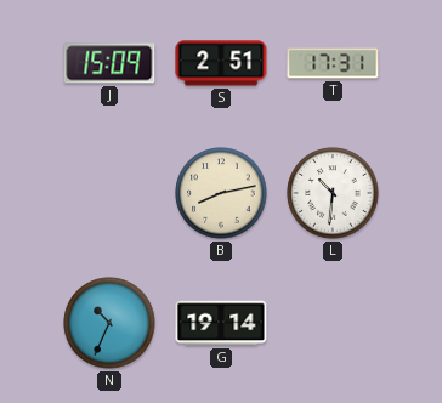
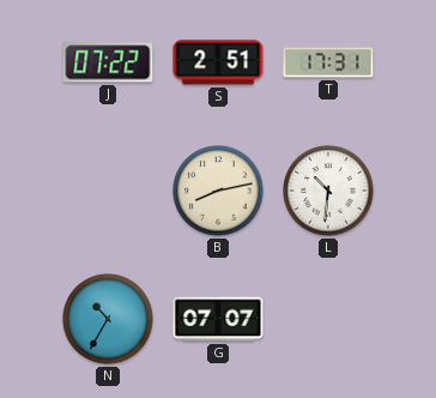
J: 15:09 -> 07:22 (108, 62)
N: 10:34 -> 10:35 (108, 319)
G: 19:14 -> 07:07 (218, 319)
